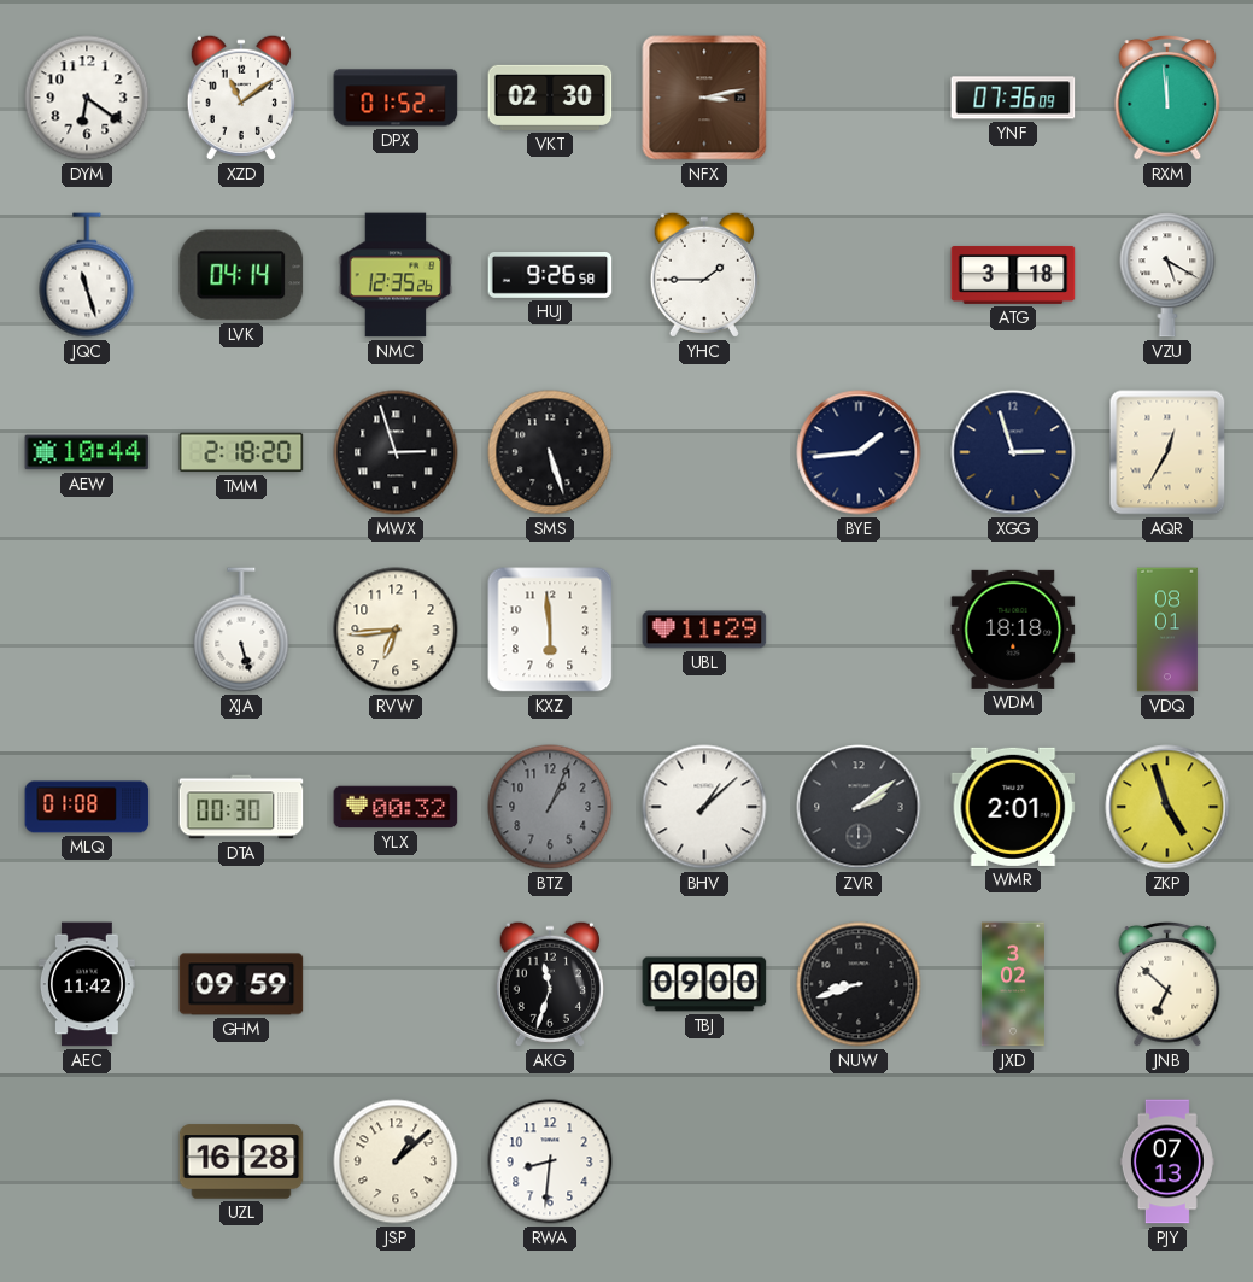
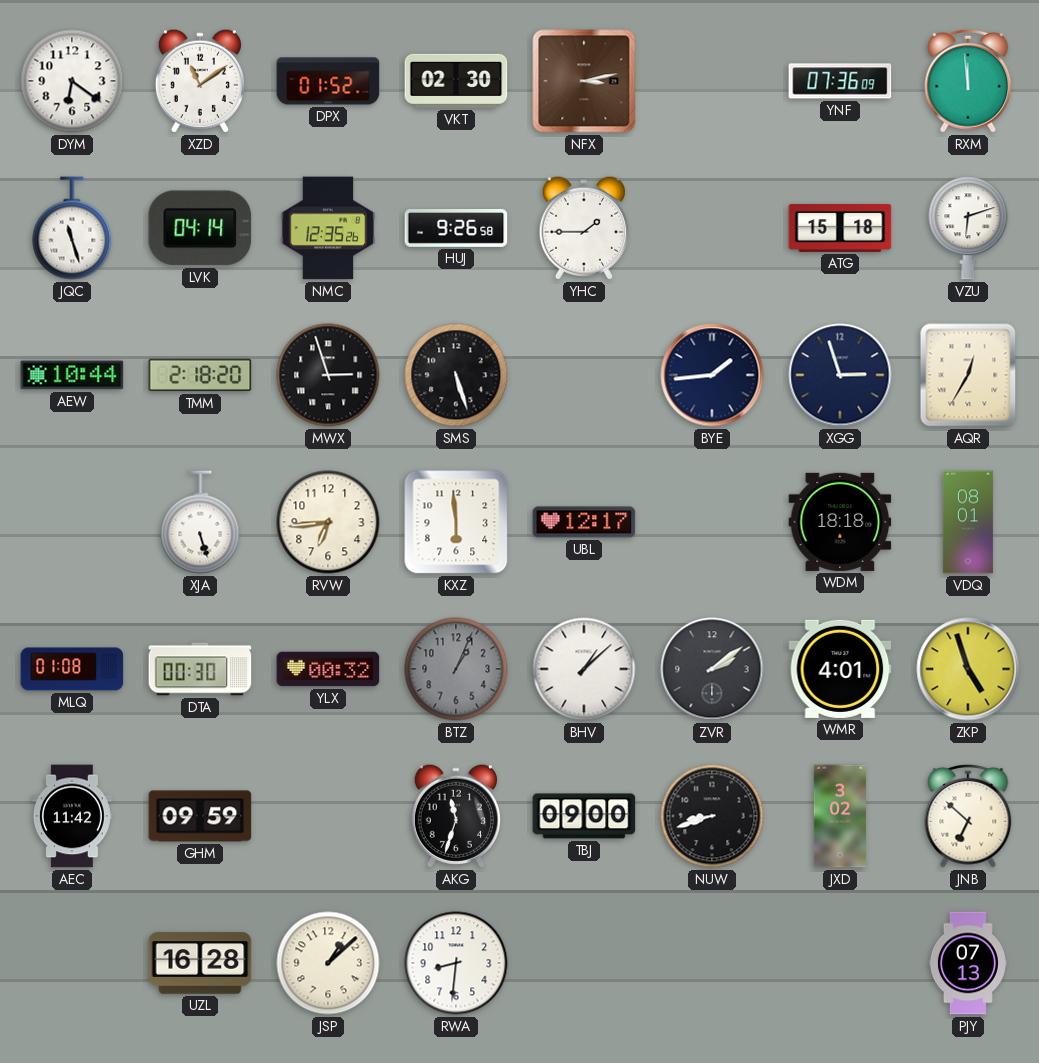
ATG: 3:18 -> 15:18 (840, 228)
VZU: 5:20 -> 6:12 (968, 228)
UBL: 11:29 -> 12:17 (584, 522)
WMR: 2:01 -> 4:01 (840, 669)
